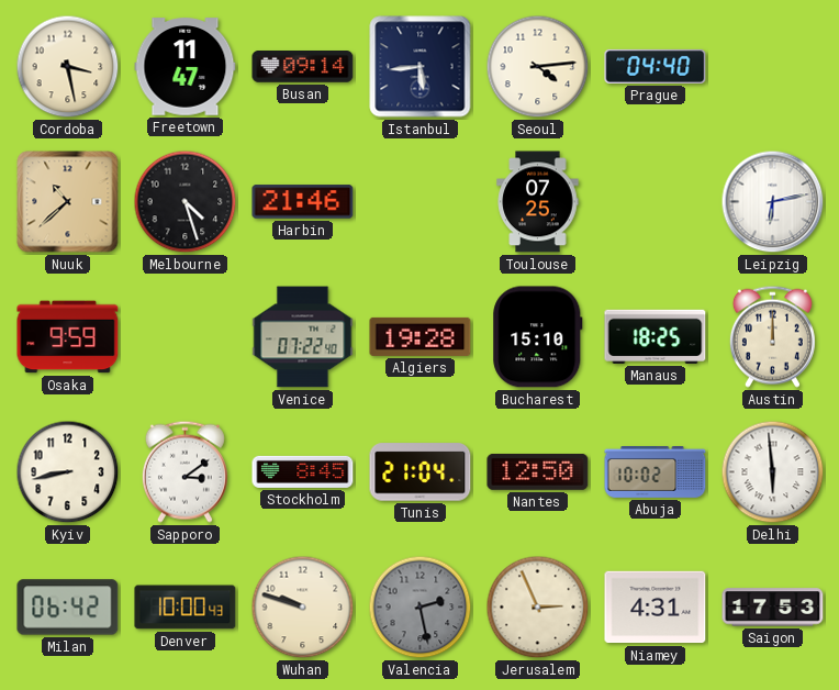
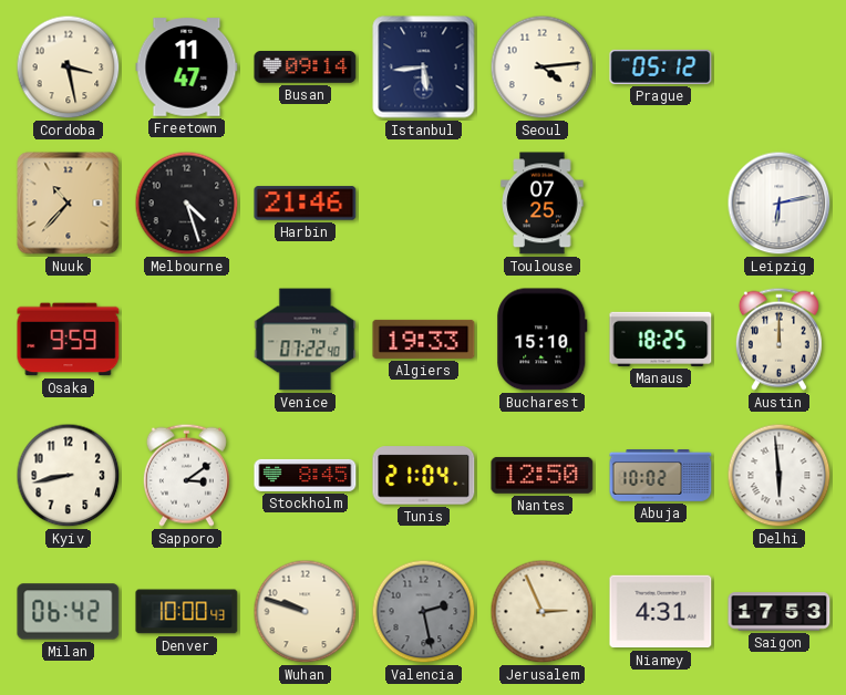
Prague: 04:40 -> 05:12 (661, 66)
Nuuk: 10:38 -> 10:37 (69, 204)
Algiers: 19:28 -> 19:33 (424, 339)
